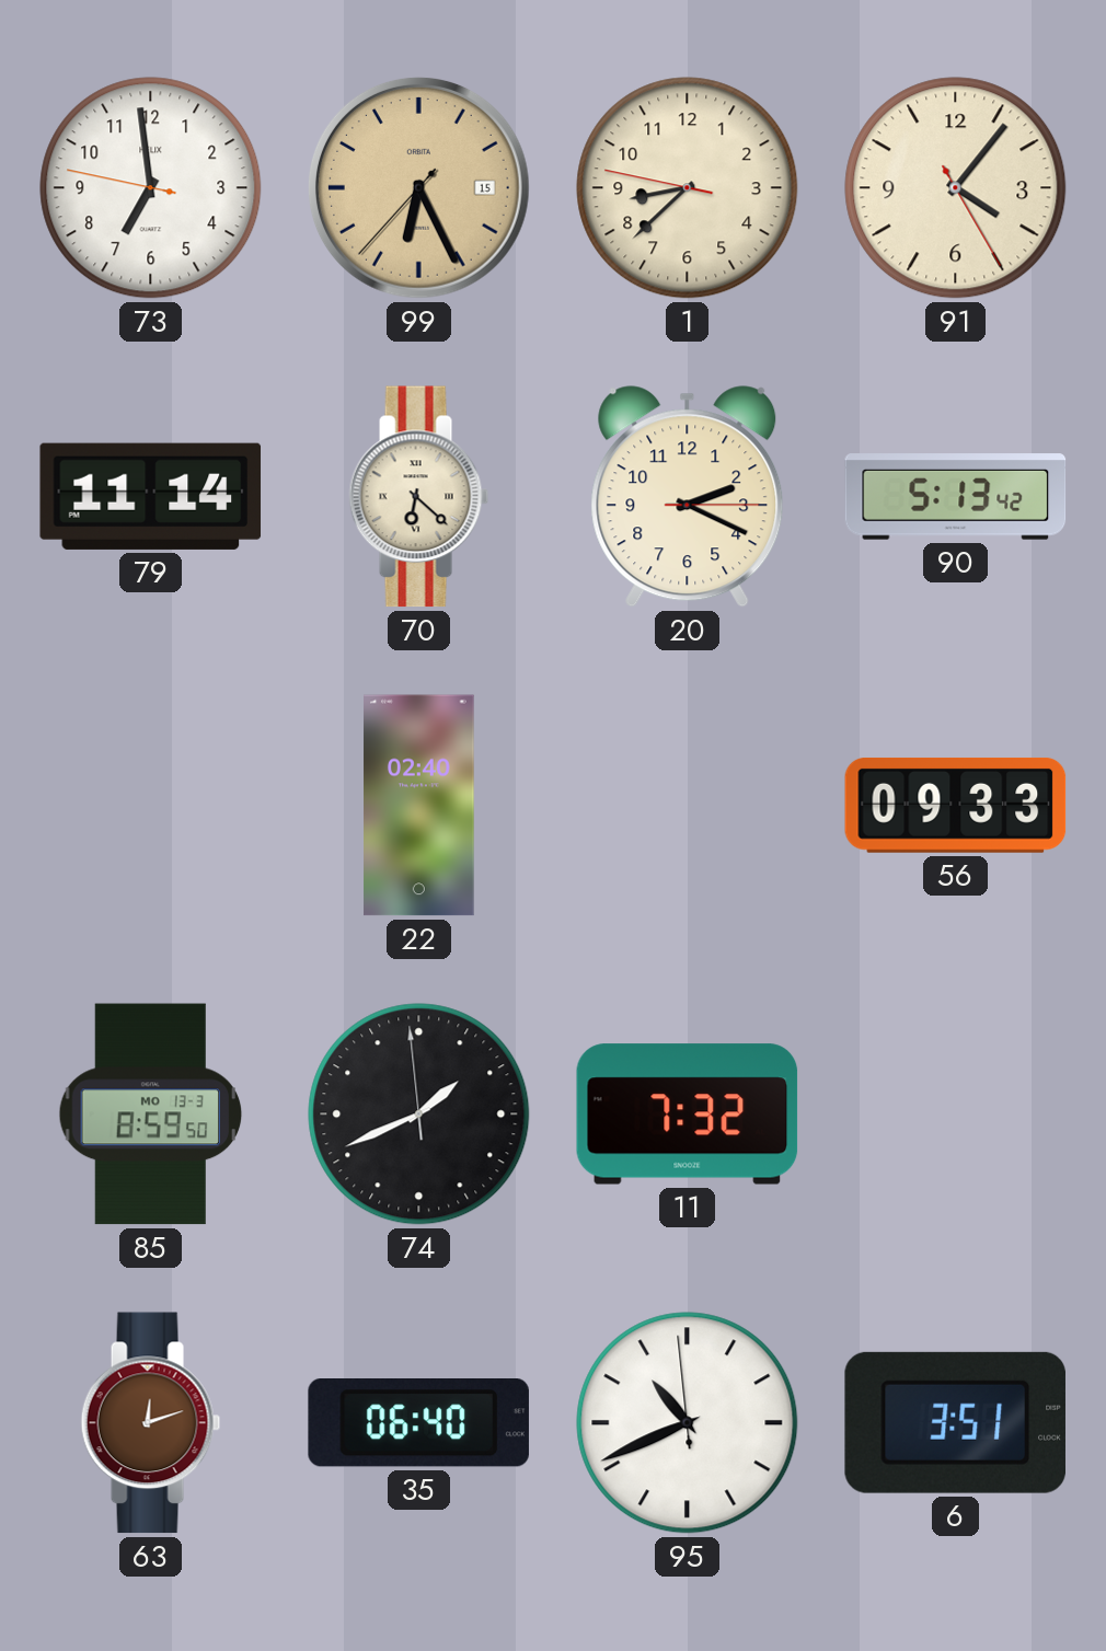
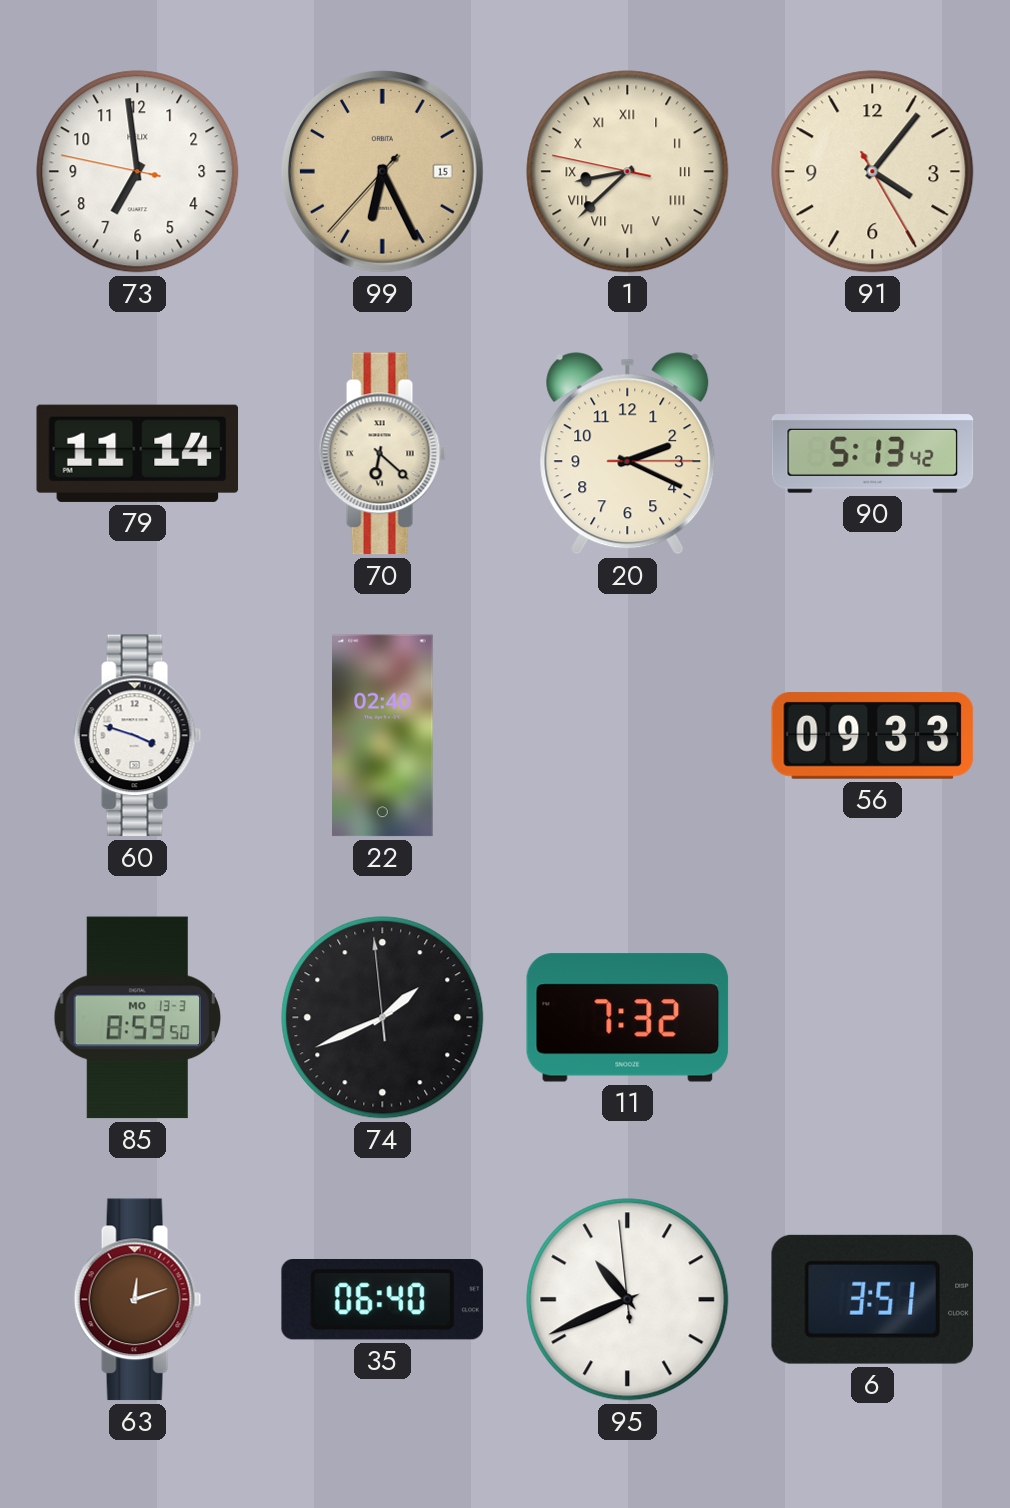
1 numerals: Arabic -> Roman (628, 172)
60: none -> 3:48 (138, 736)
